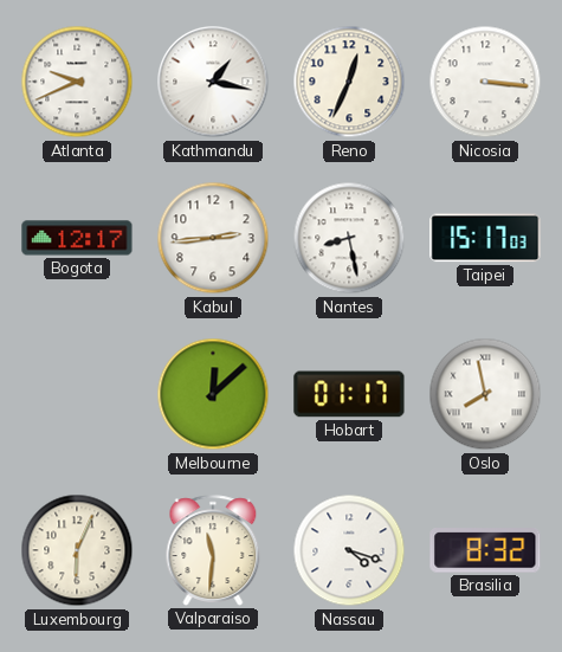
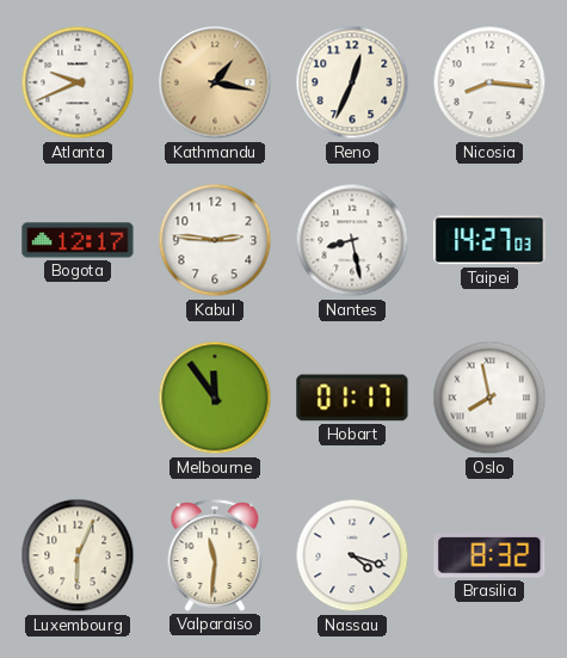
Kathmandu dial: white -> champagne (215, 82)
Nicosia: 3:16 -> 8:16 (489, 82)
Kabul: 2:44 -> 2:46 (215, 240)
Taipei: 15:17 -> 14:27 (489, 240)
Melbourne: 12:08 -> 11:54 (215, 398)
